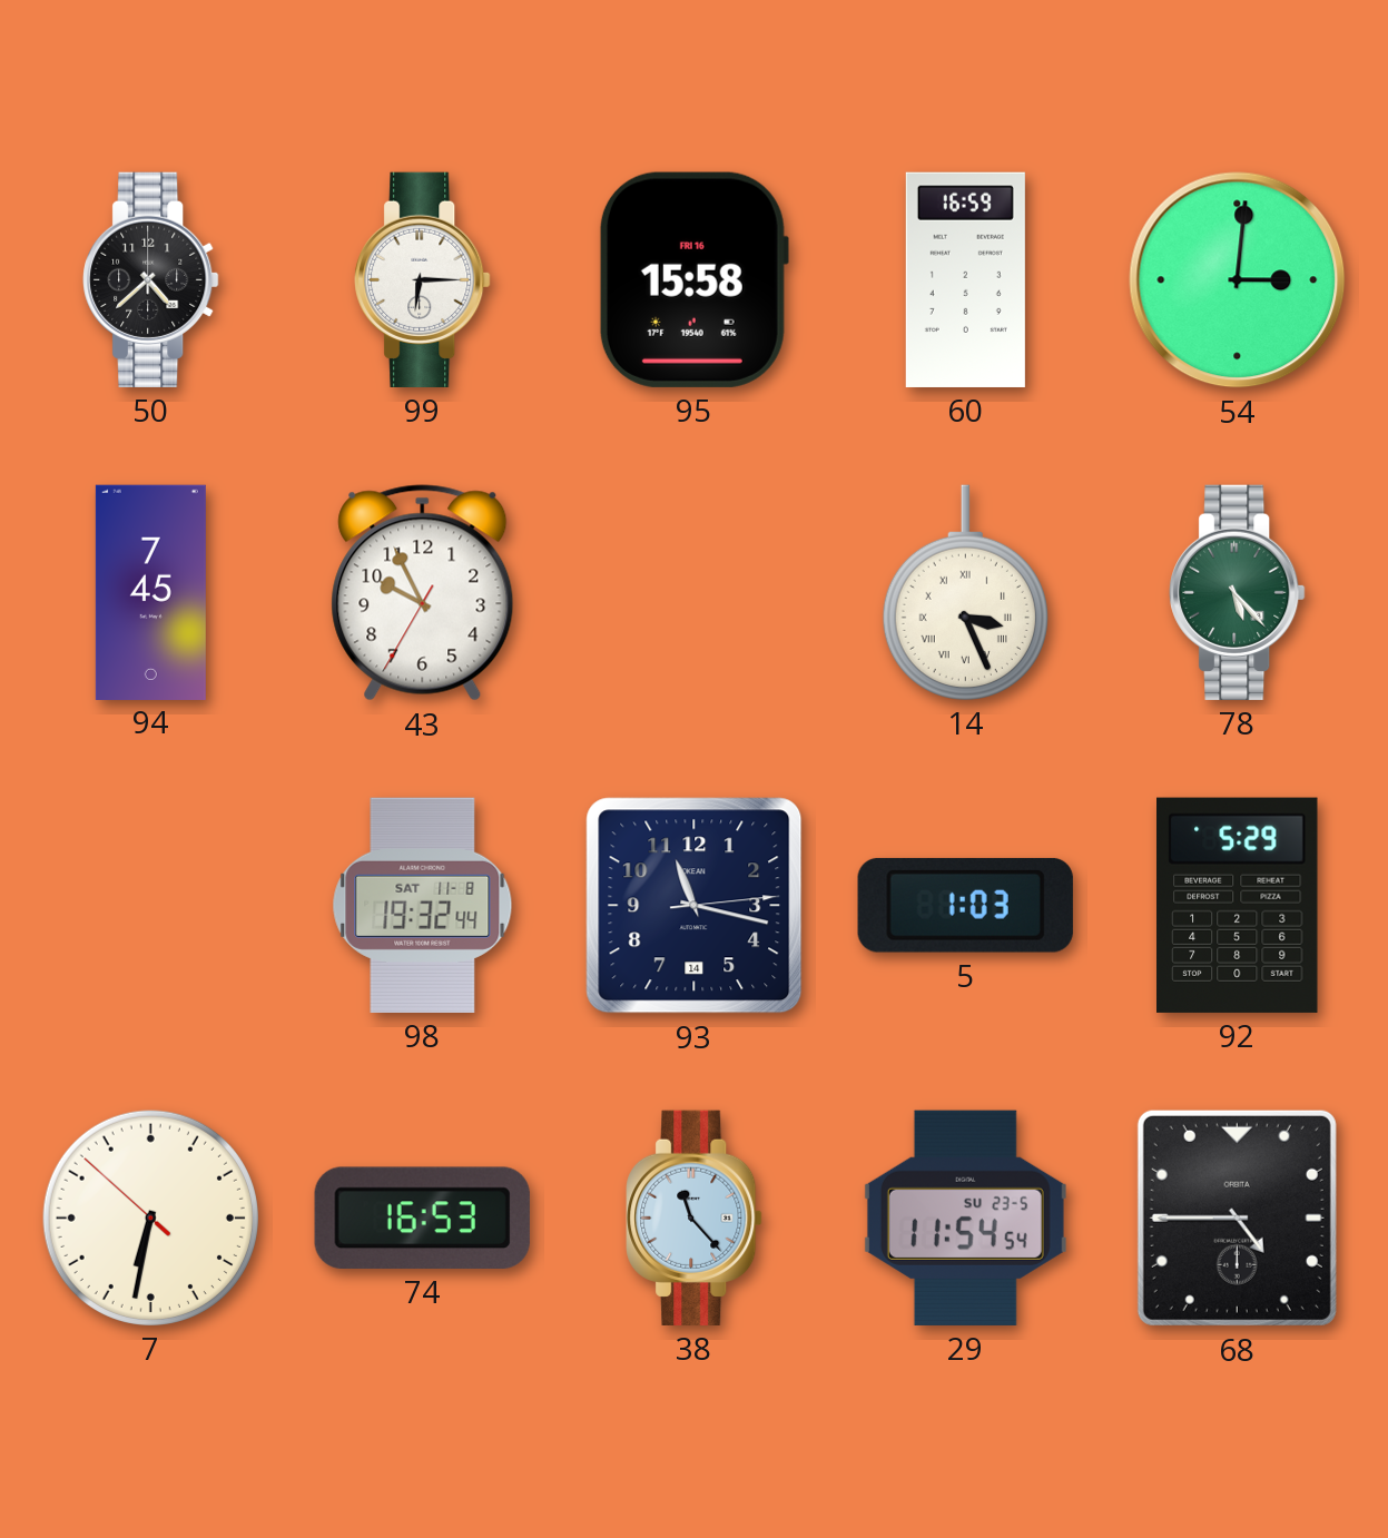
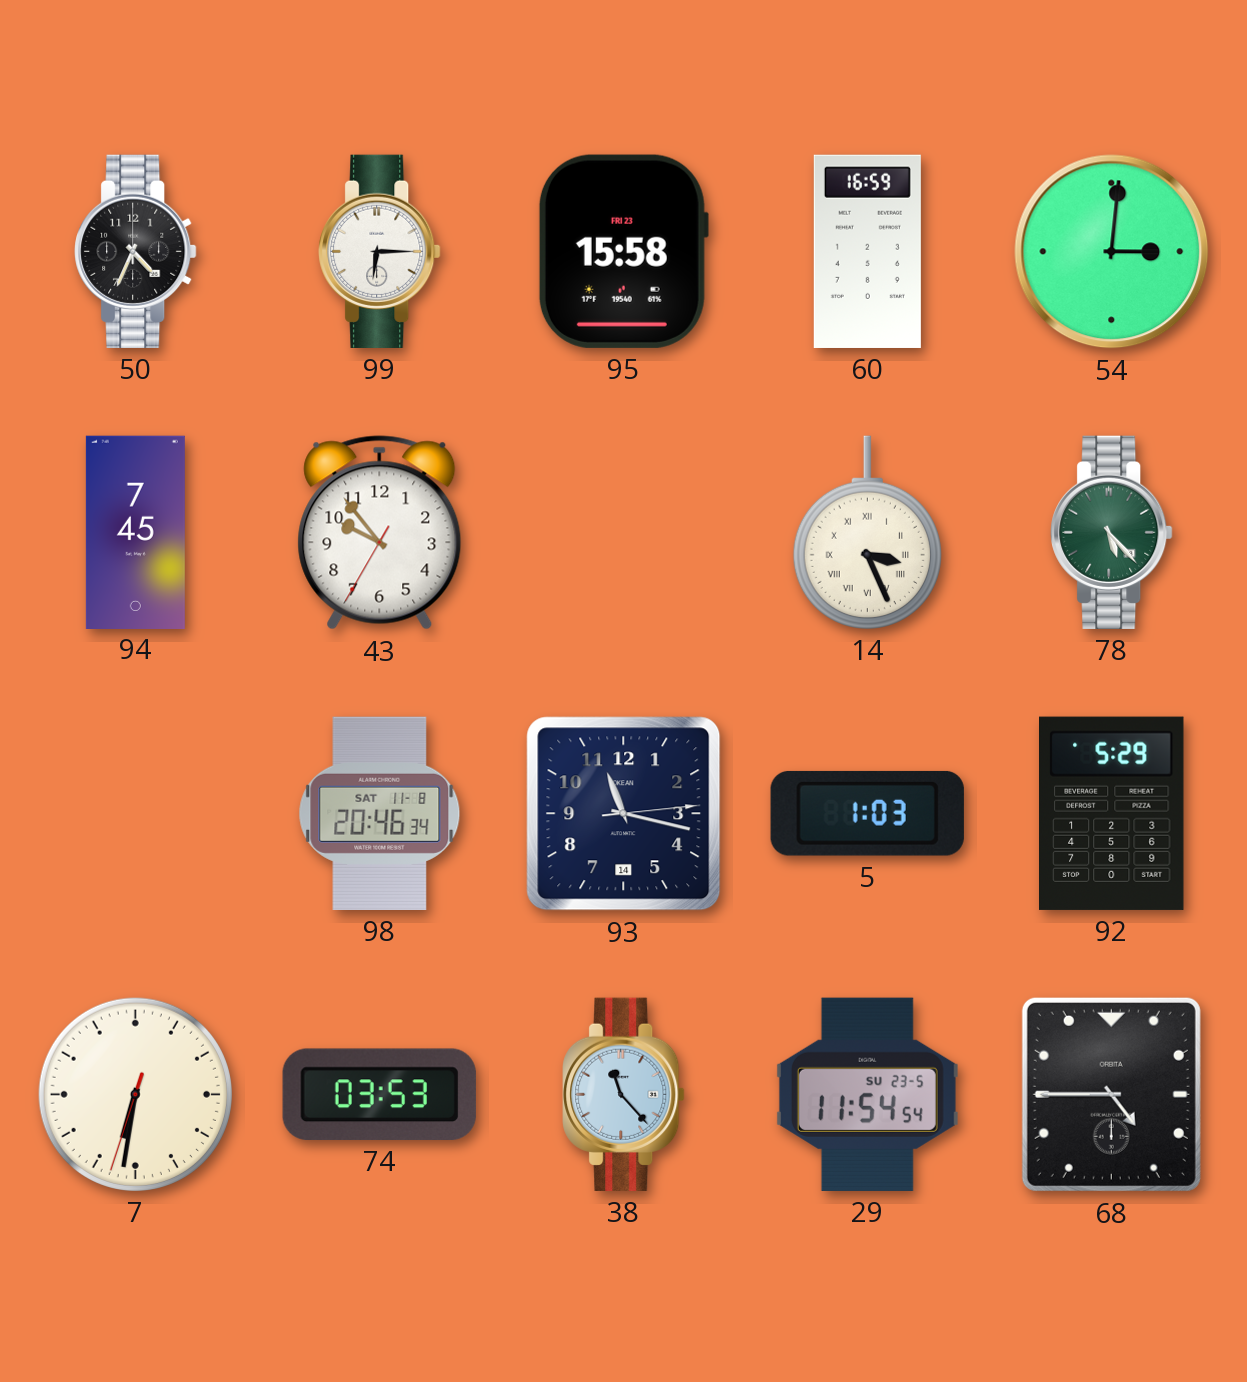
50: 4:38 -> 4:34 (136, 251)
95 date: FRI 16 -> FRI 23 (623, 251)
43: 9:55 -> 9:53 (380, 533)
98: 19:32 -> 20:46 (380, 813)
7: 6:31:52 -> 6:31:33 (135, 1094)
74: 16:53 -> 03:53 (379, 1094)
